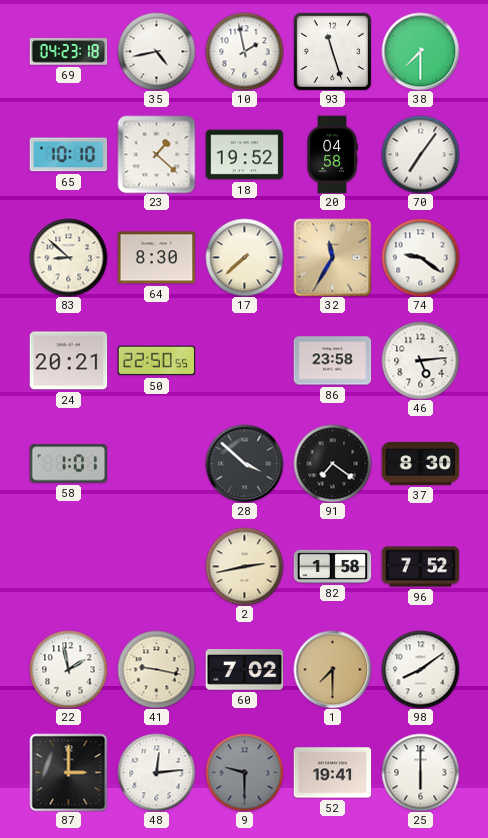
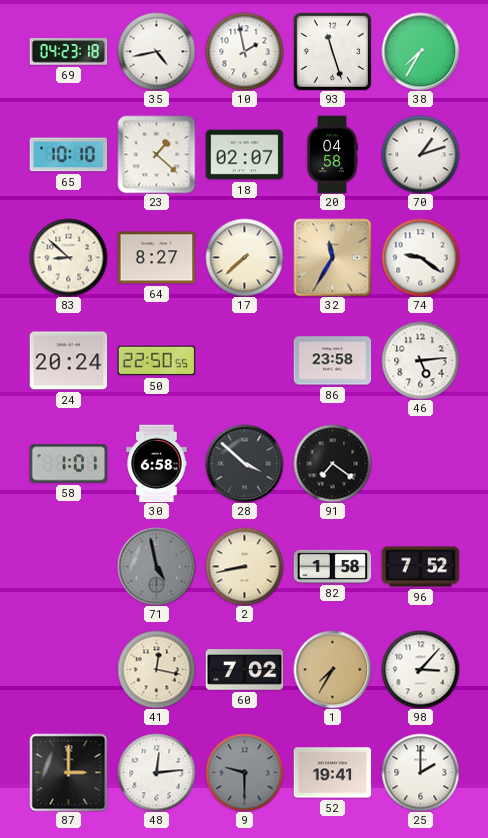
38: 7:30 -> 7:35 (420, 51)
18: 19:52 -> 02:07 (244, 155)
70: 7:06 -> 1:12 (420, 154)
64: 8:30 -> 8:27 (156, 258)
24: 20:21 -> 20:24 (68, 361)
30: none -> 6:58 (157, 463)
37: 8:30 -> none (420, 463)
71: none -> 4:58 (156, 566)
2: 2:43 -> 8:43 (244, 566)
22: 1:58 -> none (68, 669)
41: 9:17 -> 12:17 (156, 669)
1: 7:30 -> 7:35 (332, 669)
98: 8:09 -> 3:07 (420, 669)
25: 6:00 -> 2:00 (420, 772)
